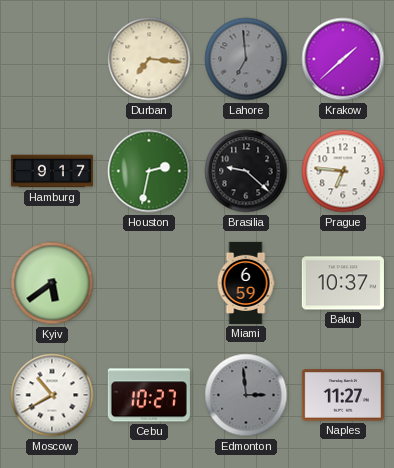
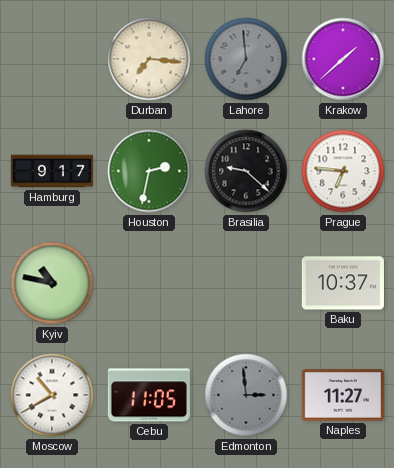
Kyiv: 5:39 -> 10:47 (52, 283)
Miami: 6:59 -> none (246, 283)
Cebu: 10:27 -> 11:05 (149, 395)
